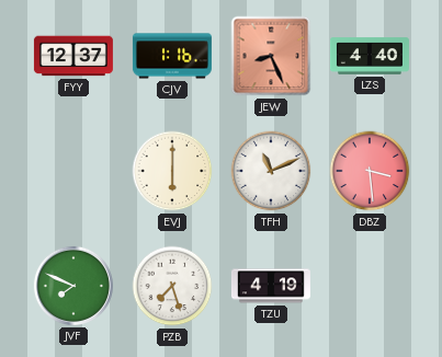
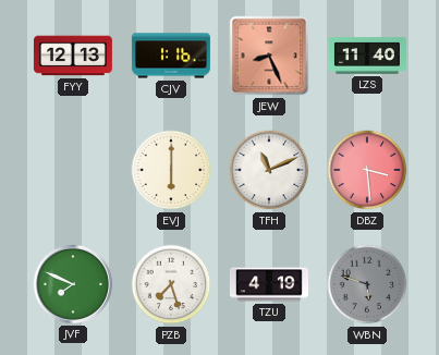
FYY: 12:37 -> 12:13 (73, 56)
LZS: 4:40 -> 11:40 (367, 56)
WBN: none -> 5:48 (367, 284)
